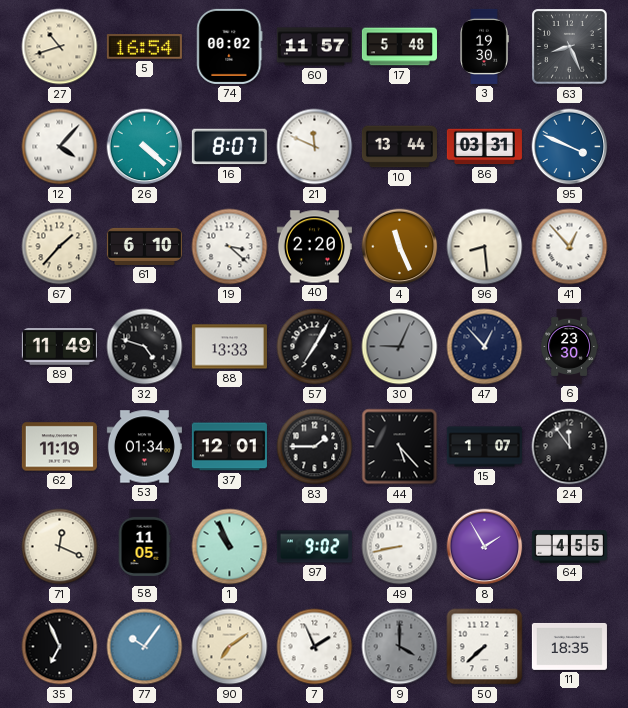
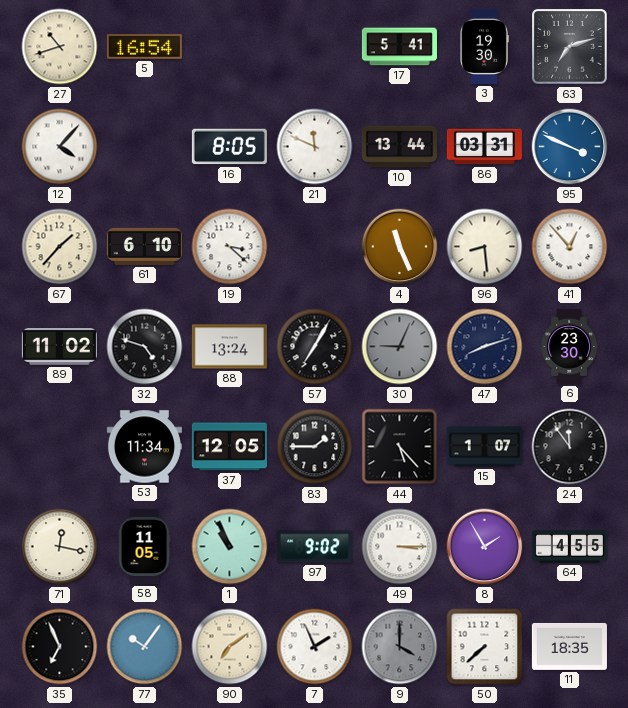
74: 00:02 -> none (230, 46)
60: 11:57 -> none (314, 47)
17: 5:48 -> 5:41 (399, 47)
63: 8:26 -> 7:12 (570, 47)
26: 4:22 -> none (145, 147)
16: 8:07 -> 8:05 (229, 147)
40: 2:20 -> none (314, 247)
89: 11:49 -> 11:02 (59, 347)
88: 13:33 -> 13:24 (229, 347)
47: 12:53 -> 8:12 (485, 347)
62: 11:19 -> none (59, 447)
53: 01:34 -> 11:34 (144, 447)
37: 12:01 -> 12:05 (229, 447)
71: 12:19 -> 12:17 (60, 547)
49: 8:43 -> 3:15 (400, 547)
